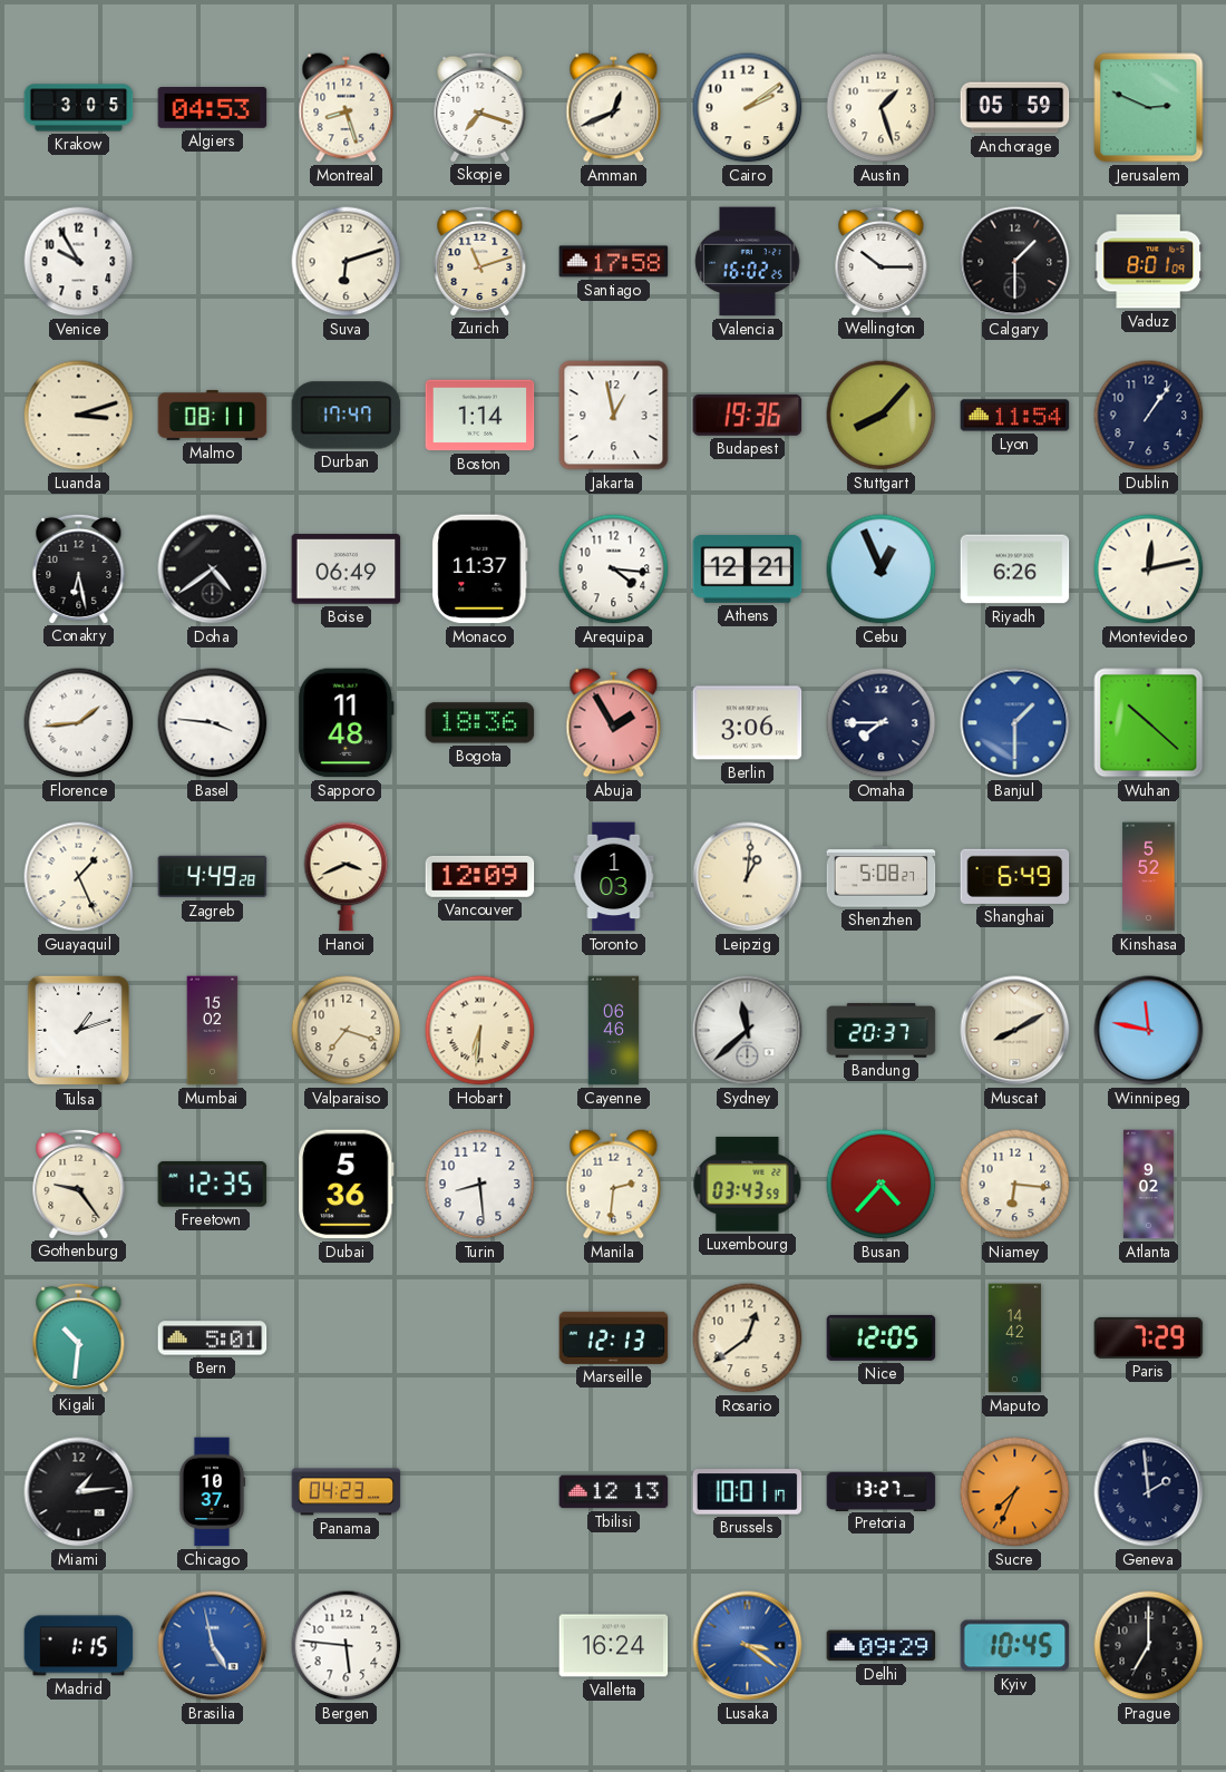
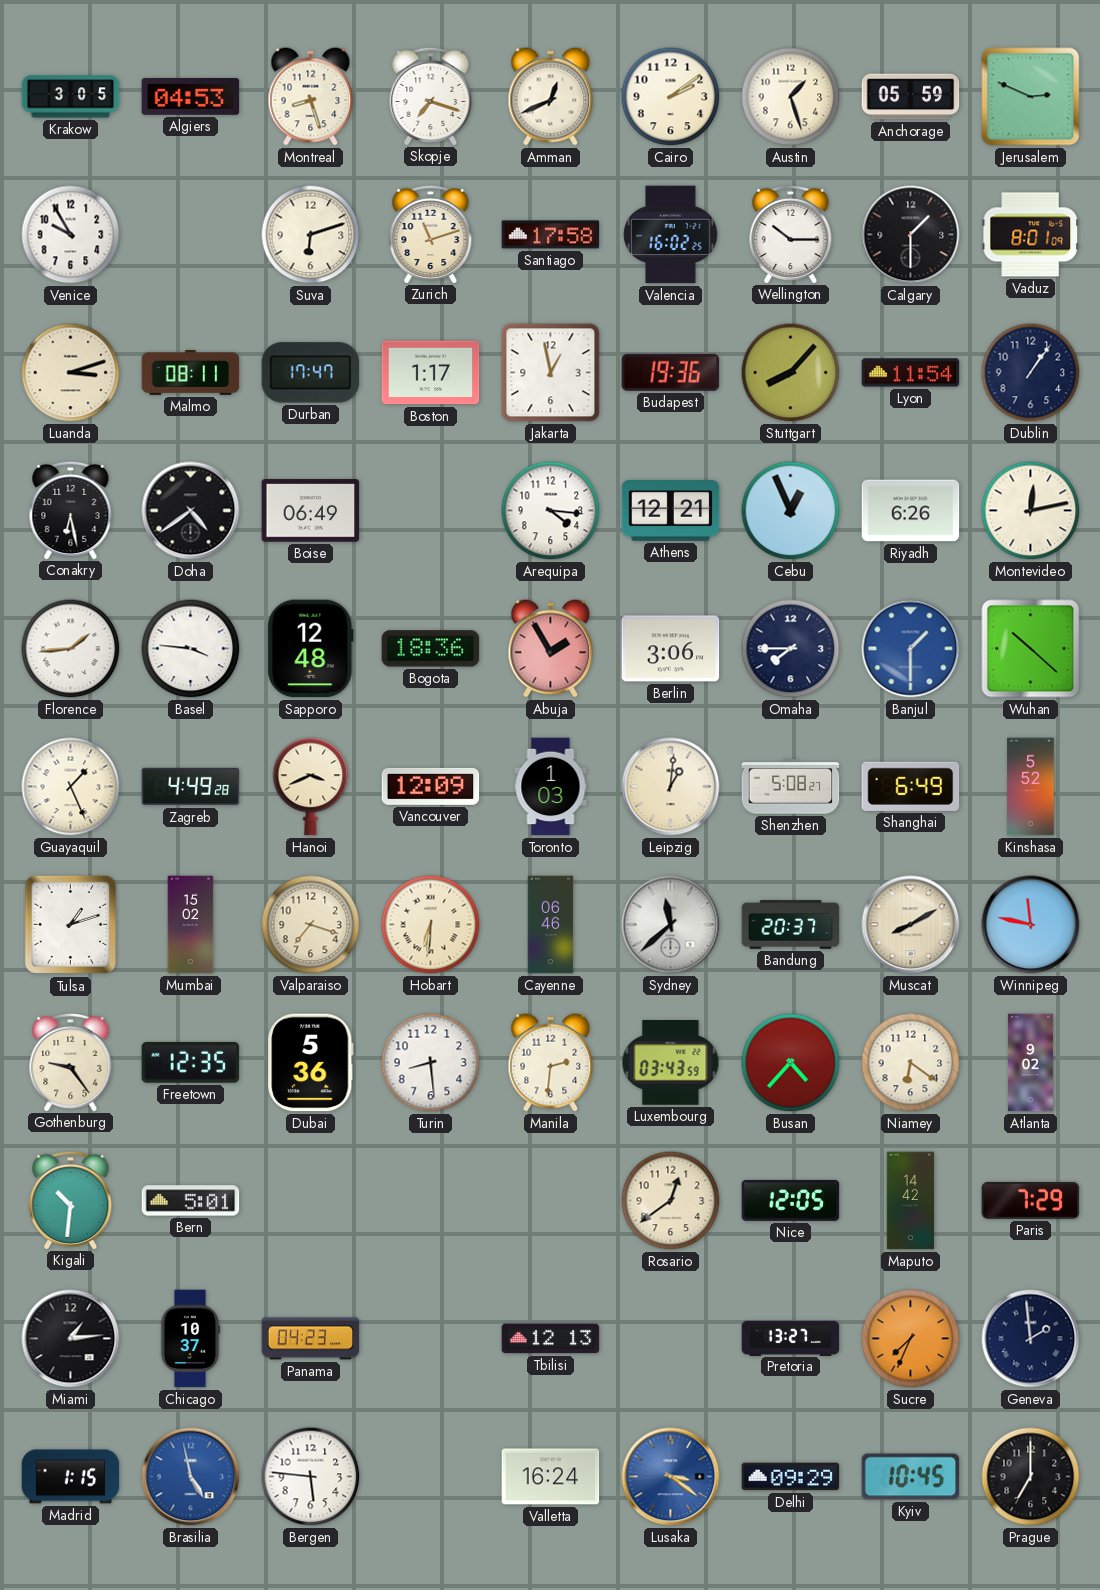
Boston: 1:14 -> 1:17 (431, 373)
Monaco: 11:37 -> none (480, 569)
Sapporo: 11:48 -> 12:48 (311, 649)
Niamey: 6:16 -> 6:21 (911, 1063)
Marseille: 12:13 -> none (614, 1337)
Brussels: 10:01 -> none (748, 1492)
